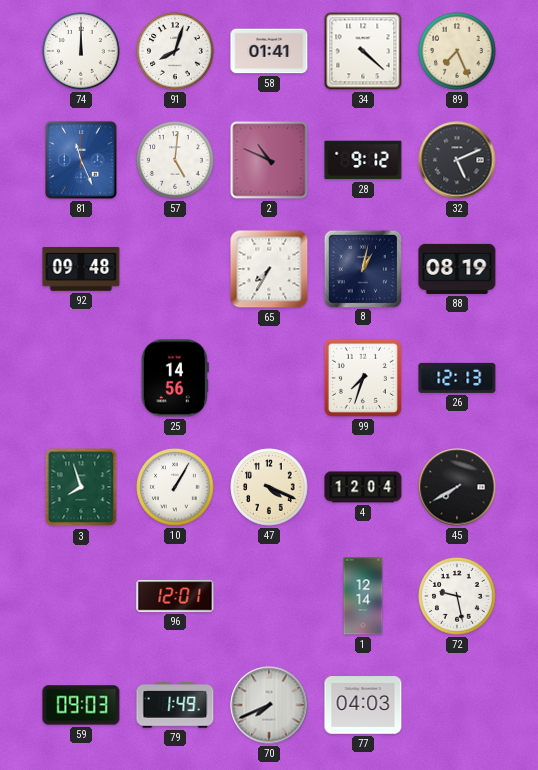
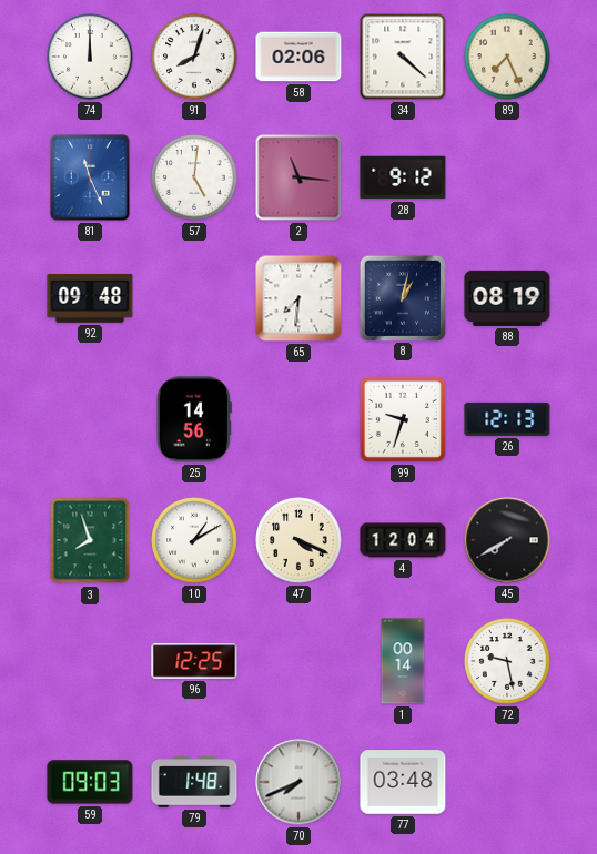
58: 01:41 -> 02:06 (298, 57)
2: 10:49 -> 11:16 (298, 177)
32: 5:11 -> none (457, 160)
65: 7:35 -> 7:31 (298, 298)
99: 7:33 -> 9:33 (403, 419)
10: 1:05 -> 1:10 (194, 540)
96: 12:01 -> 12:25 (194, 661)
1: 12:14 -> 00:14 (403, 661)
79: 1:49 -> 1:48 (194, 783)
77: 04:03 -> 03:48 (403, 782)
